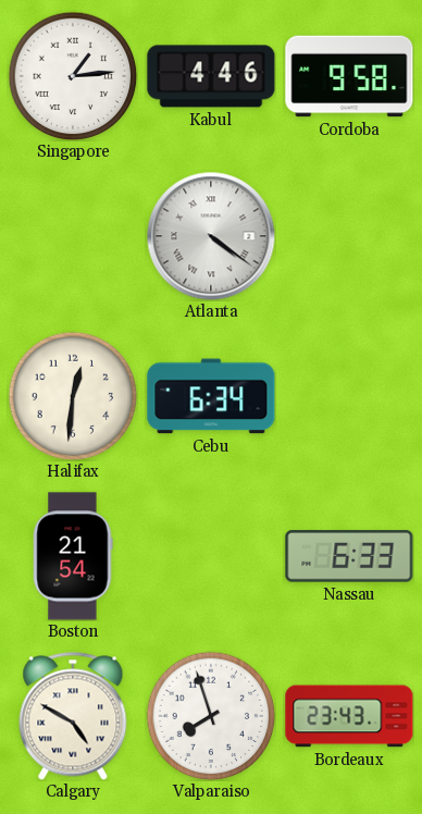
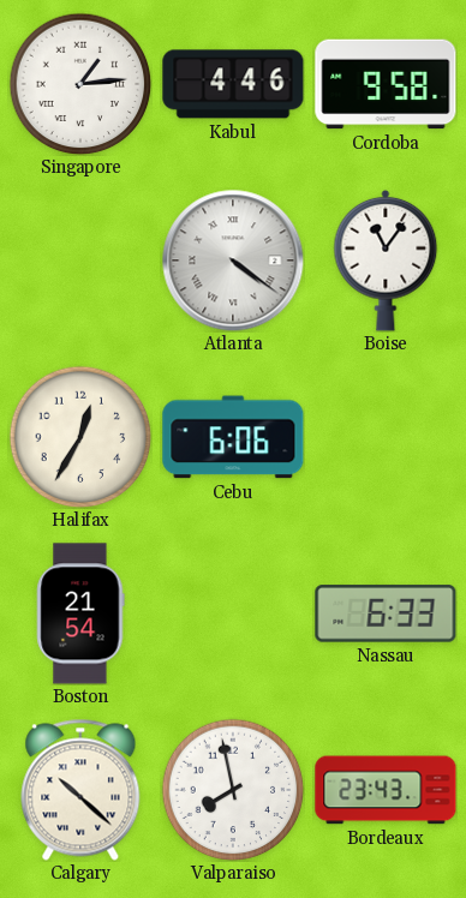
Boise: none -> 11:06 (386, 261)
Halifax: 12:31 -> 12:35 (80, 437)
Cebu: 6:34 -> 6:06 (233, 437)
Calgary: 4:50 -> 10:22 (80, 790)
Valparaiso: 7:57 -> 7:58 (233, 790)
